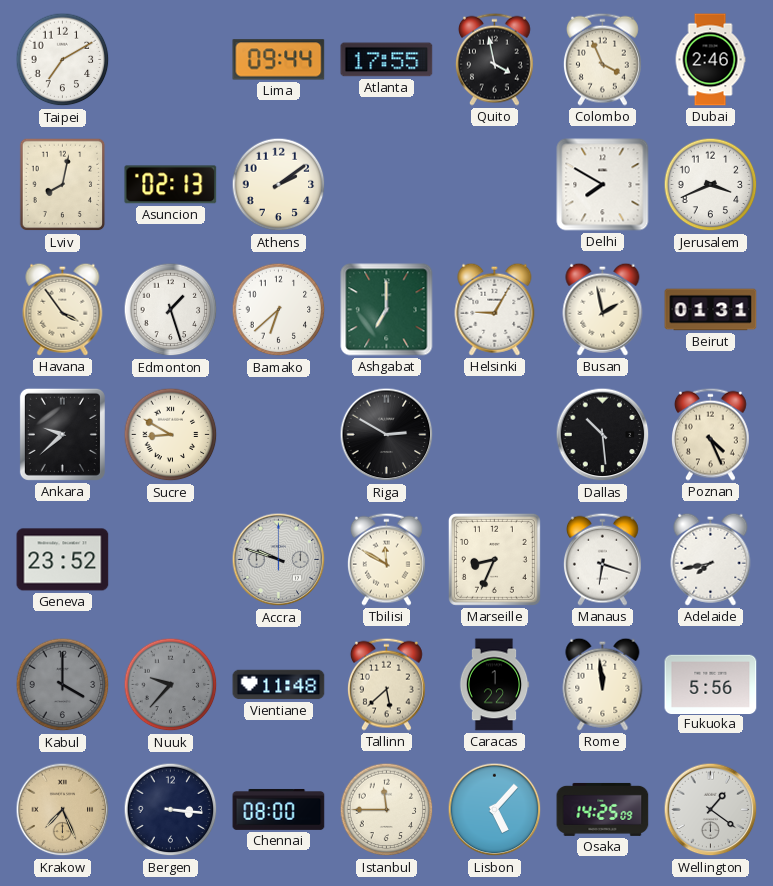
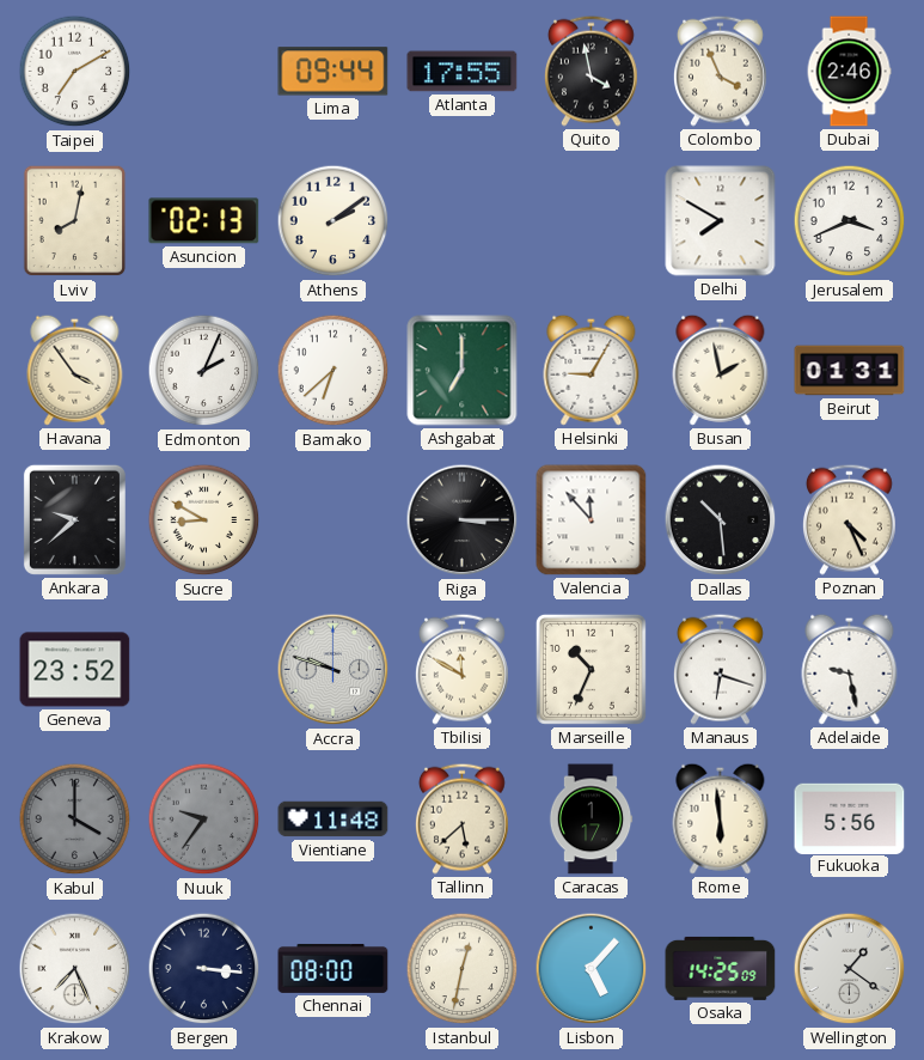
Edmonton: 1:27 -> 2:04 (204, 371)
Riga: 2:50 -> 3:15 (463, 520)
Valencia: none -> 11:53 (592, 520)
Marseille: 8:34 -> 10:34 (590, 669)
Adelaide: 7:43 -> 9:28 (850, 669)
Nuuk: 9:37 -> 9:36 (204, 820)
Caracas: 1:22 -> 1:17 (590, 820)
Rome: 11:59 -> 5:59 (721, 818)
Krakow dial: champagne -> white (75, 969)
Istanbul: 11:45 -> 12:32 (463, 969)
